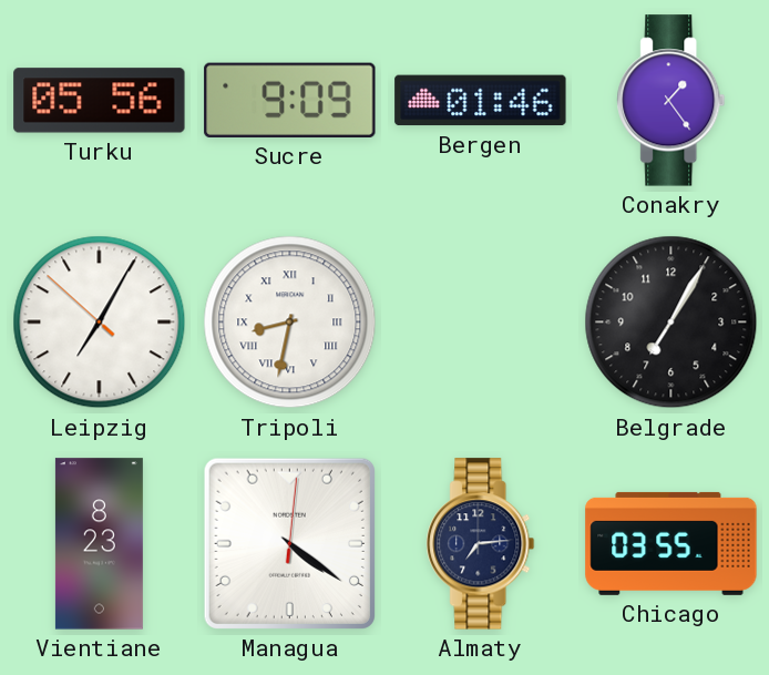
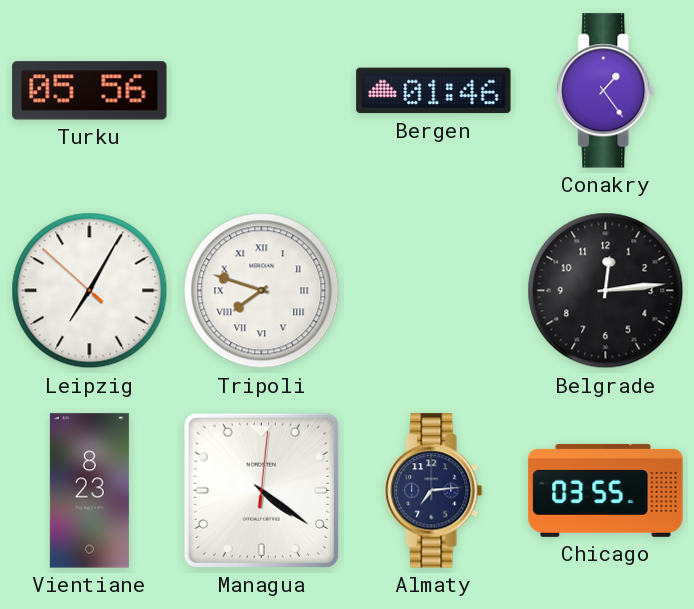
Sucre: 9:09 -> none (290, 100)
Tripoli: 8:32 -> 7:48 (262, 291)
Belgrade: 7:05 -> 12:14 (606, 291)
